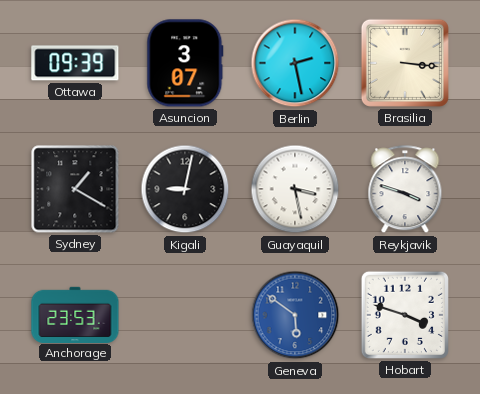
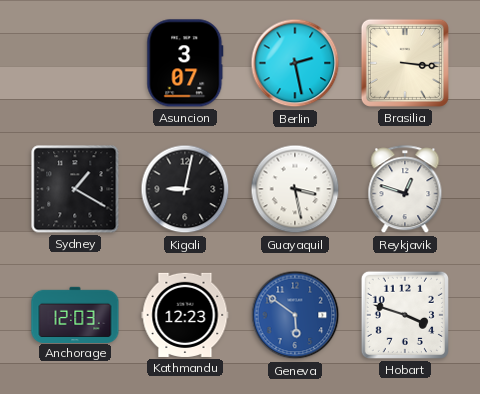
Ottawa: 09:39 -> none (75, 63)
Reykjavik: 3:48 -> 12:48 (405, 190)
Anchorage: 23:53 -> 12:03 (75, 314)
Kathmandu: none -> 12:23 (185, 315)
